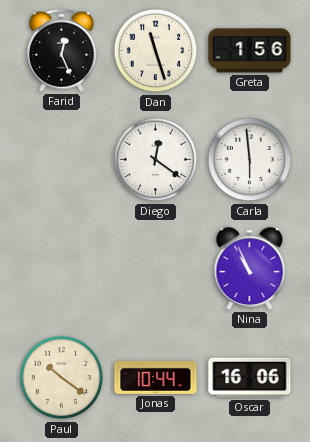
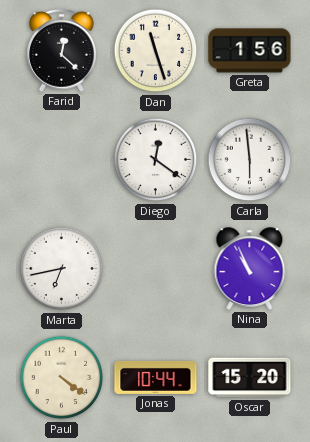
Farid: 12:26 -> 12:22 (62, 50)
Marta: none -> 6:43 (62, 269)
Paul: 10:21 -> 4:21 (62, 378)
Oscar: 16:06 -> 15:20 (250, 378)
